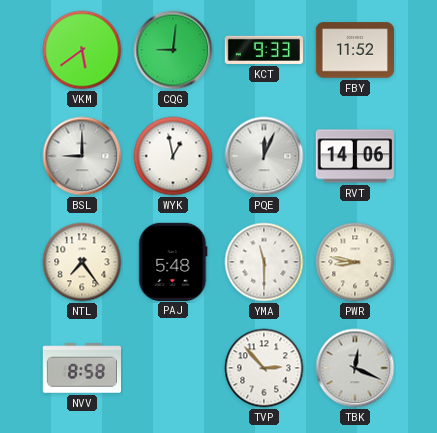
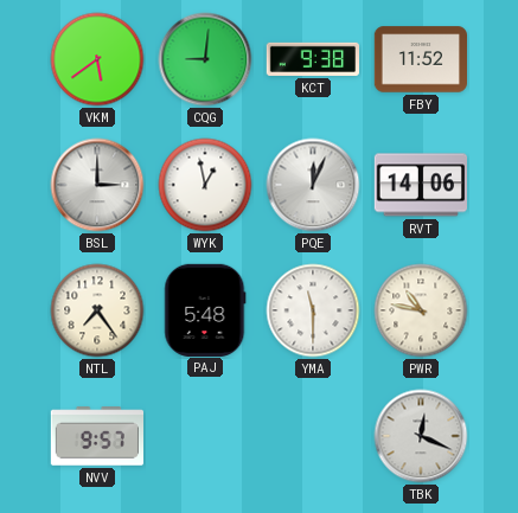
KCT: 9:33 -> 9:38 (312, 59)
BSL: 9:00 -> 3:00 (97, 185)
PWR: 8:47 -> 10:47 (421, 310)
NVV: 8:58 -> 9:57 (96, 436)
TVP: 2:53 -> none (264, 368)
